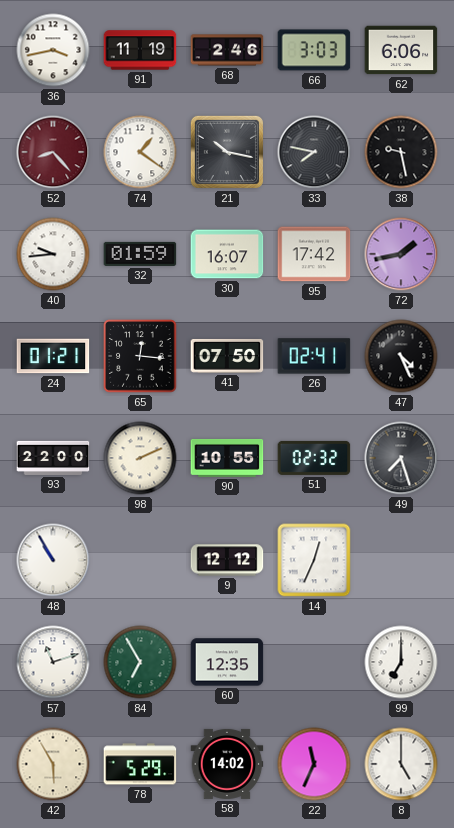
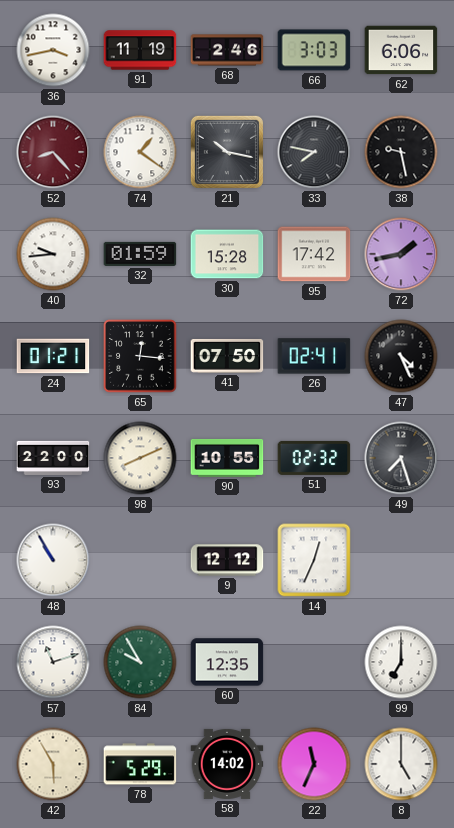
30: 16:07 -> 15:28 (227, 254)
98: 2:11 -> 8:11 (140, 458)
84: 6:55 -> 9:55 (140, 662)
